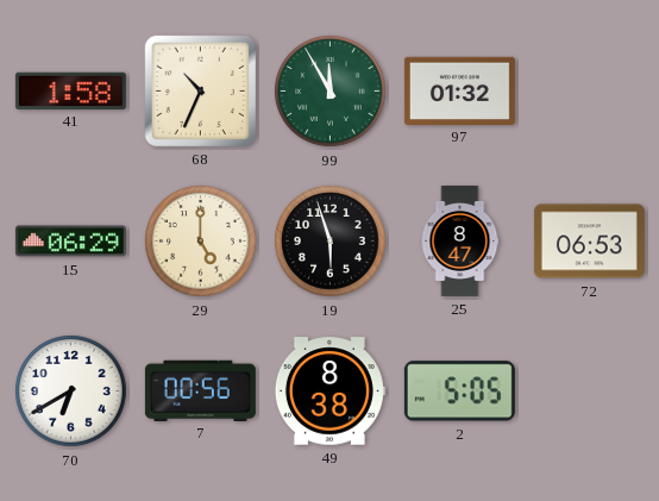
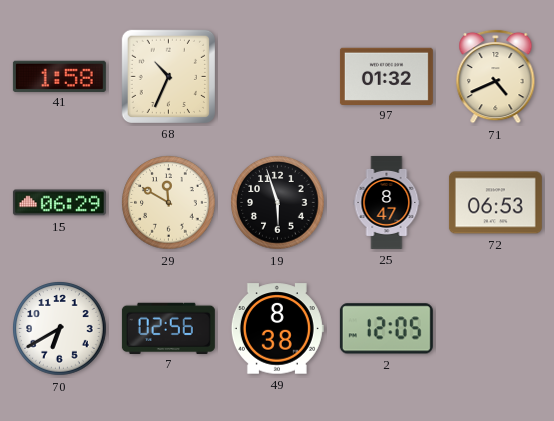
99: 11:55 -> none (331, 92)
71: none -> 4:41 (496, 76)
29: 5:00 -> 11:50 (169, 203)
7: 00:56 -> 02:56 (168, 328)
2: 5:05 -> 12:05 (386, 329)
